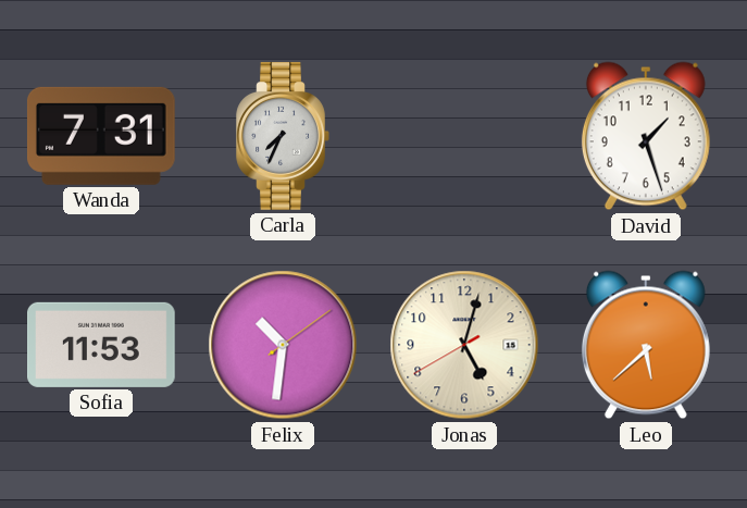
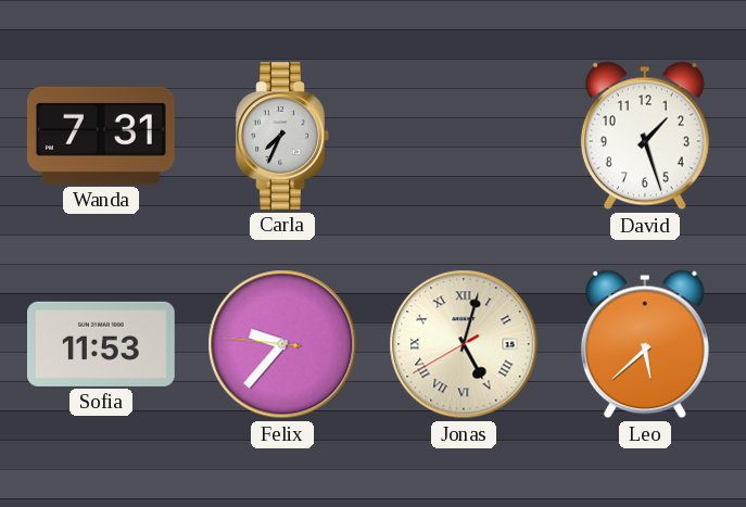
Felix: 10:31 -> 9:36 (282, 344)
Jonas numerals: Arabic -> Roman (464, 344)
